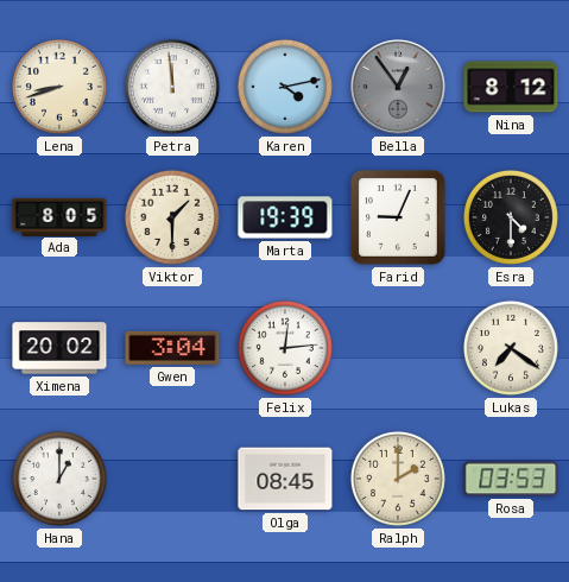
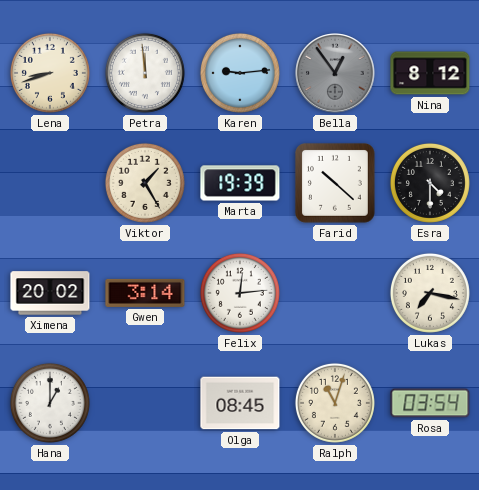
Karen: 4:13 -> 9:14 (240, 73)
Ada: 8:05 -> none (59, 216)
Viktor: 1:30 -> 1:25 (145, 183)
Farid: 9:04 -> 10:22 (335, 183)
Gwen: 3:04 -> 3:14 (145, 293)
Lukas: 7:21 -> 7:17 (430, 293)
Ralph: 2:00 -> 11:03 (335, 403)
Rosa: 03:53 -> 03:54 (430, 403)
